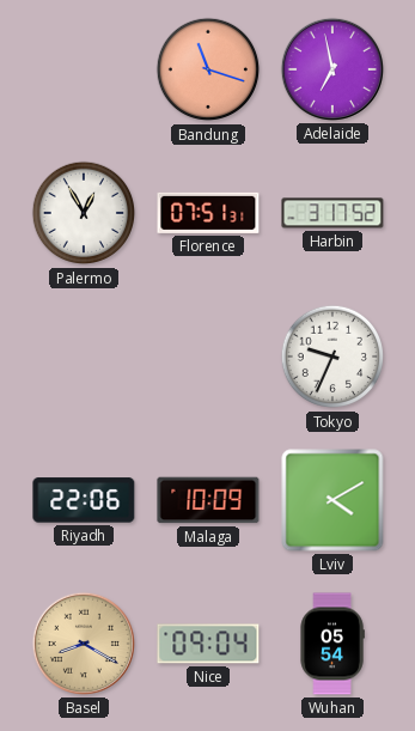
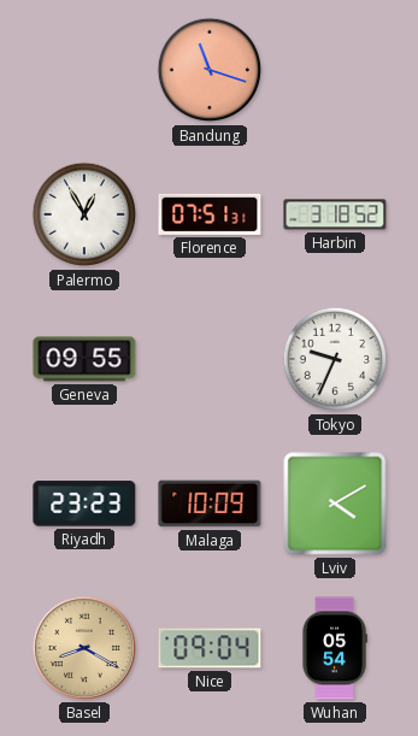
Adelaide: 6:58 -> none (332, 69)
Harbin: 3:17 -> 3:18 (335, 214)
Geneva: none -> 09:55 (84, 359)
Riyadh: 22:06 -> 23:23 (84, 504)
